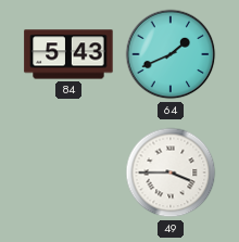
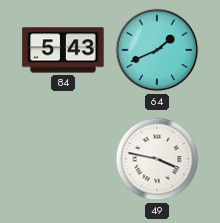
49: 3:45 -> 3:47 (157, 159)
